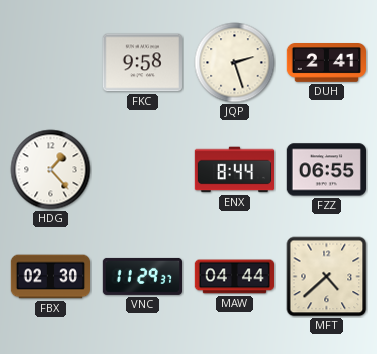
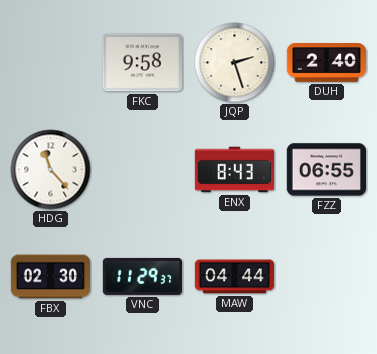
DUH: 2:41 -> 2:40 (327, 63)
HDG: 1:23 -> 11:23 (51, 170)
ENX: 8:44 -> 8:43 (234, 170)
MFT: 4:38 -> none (327, 277)
